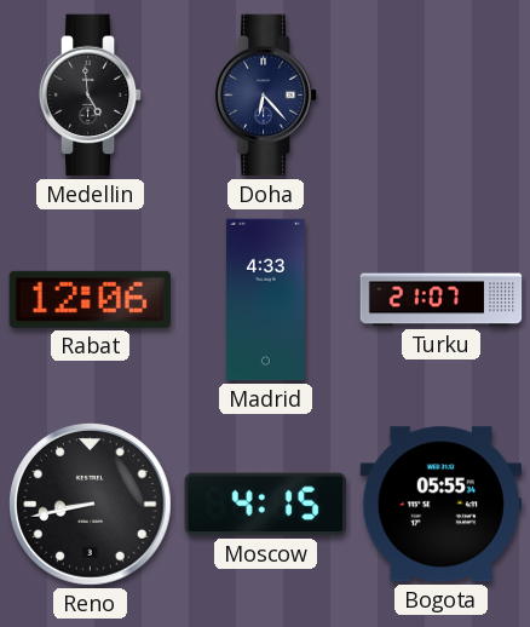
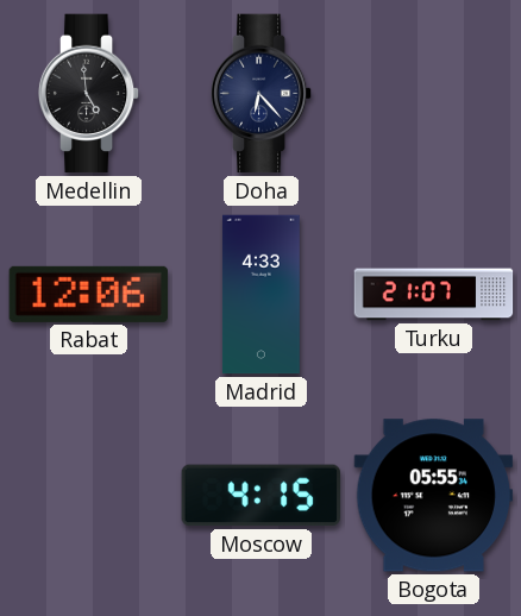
Reno: 8:43 -> none (91, 505)
